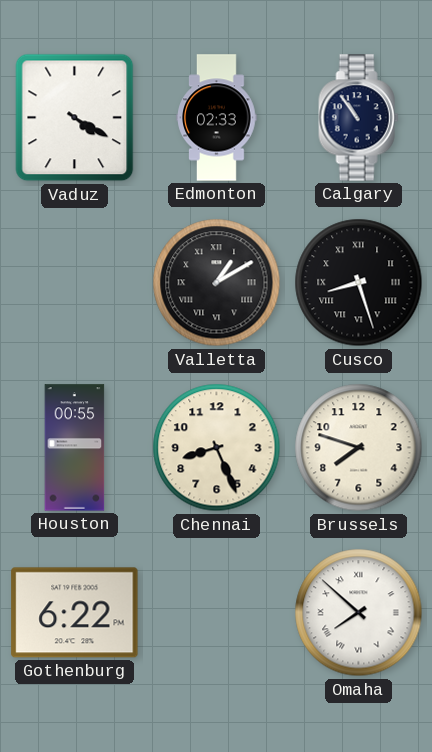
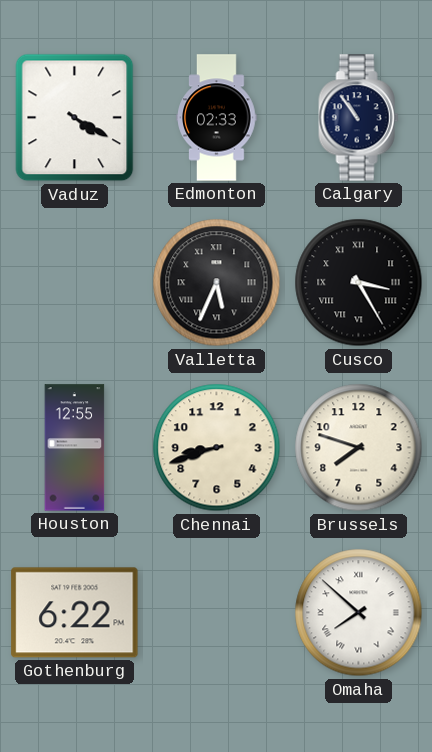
Valletta: 1:10 -> 5:34 (217, 283)
Cusco: 8:27 -> 3:25 (359, 283)
Houston: 00:55 -> 12:55 (75, 448)
Chennai: 8:26 -> 8:42 (217, 448)
